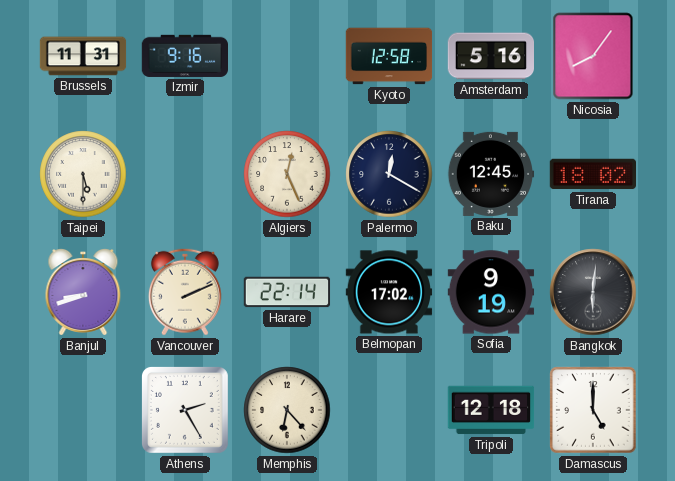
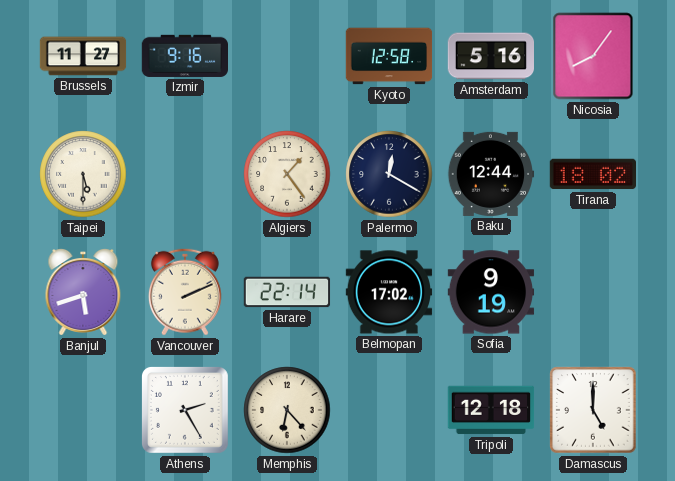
Brussels: 11:31 -> 11:27 (83, 56)
Algiers: 12:26 -> 1:24 (287, 174)
Baku: 12:45 -> 12:44 (491, 174)
Banjul: 8:42 -> 5:42 (83, 293)
Bangkok: 6:01 -> none (593, 292)
